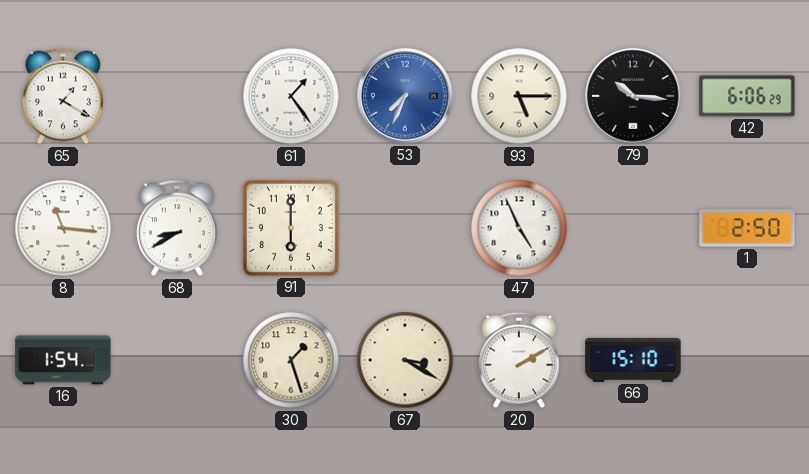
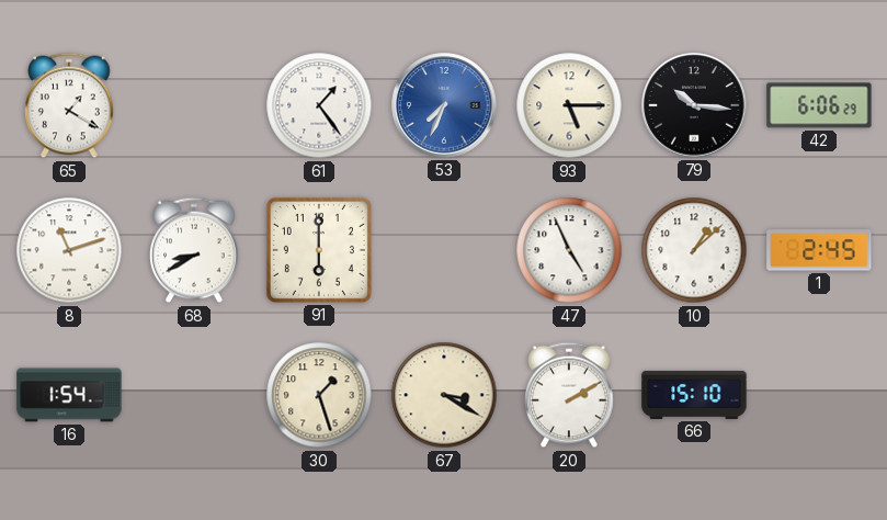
8: 11:16 -> 11:12 (69, 250)
10: none -> 1:08 (694, 250)
1: 2:50 -> 2:45 (819, 250)
